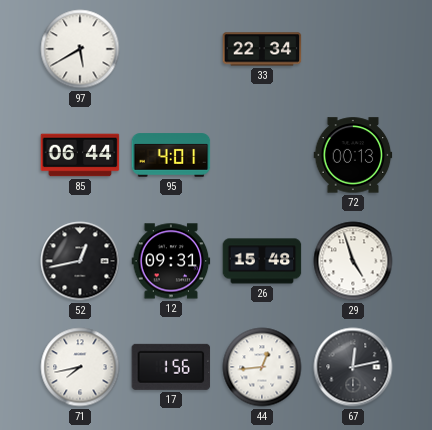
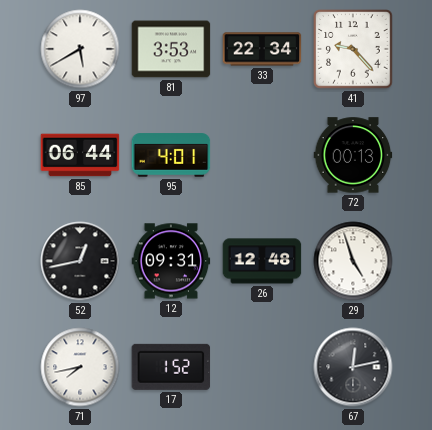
81: none -> 3:53 (171, 49)
41: none -> 9:23 (353, 49)
26: 15:48 -> 12:48 (262, 261)
17: 1:56 -> 1:52 (171, 367)
44: 12:44 -> none (262, 367)
